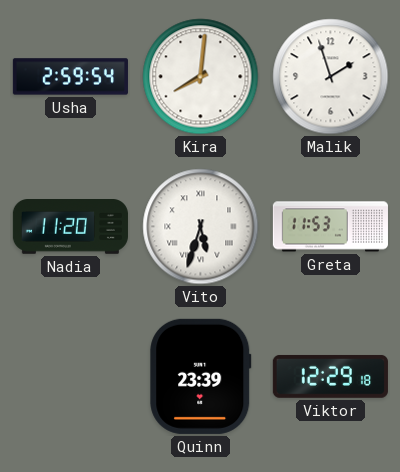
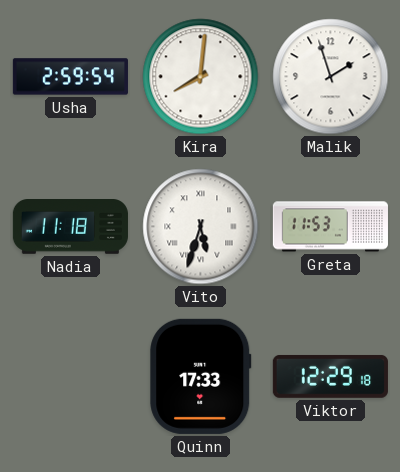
Nadia: 11:20 -> 11:18 (70, 227)
Quinn: 23:39 -> 17:33 (201, 376)
